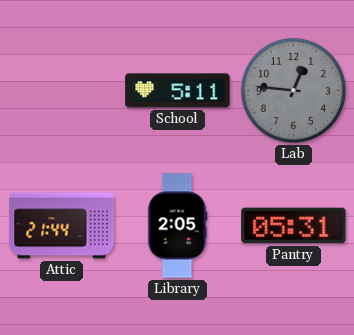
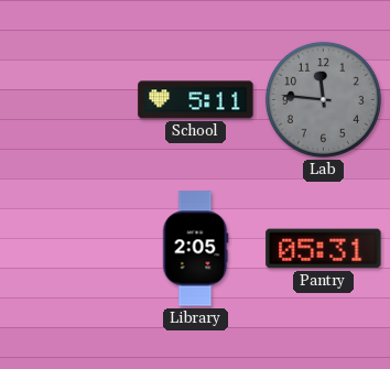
Lab: 12:46 -> 11:46 (323, 99)
Attic: 21:44 -> none (62, 226)
